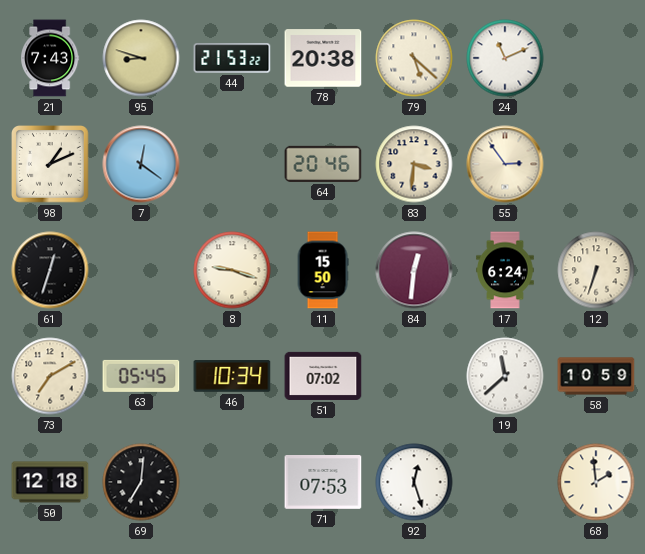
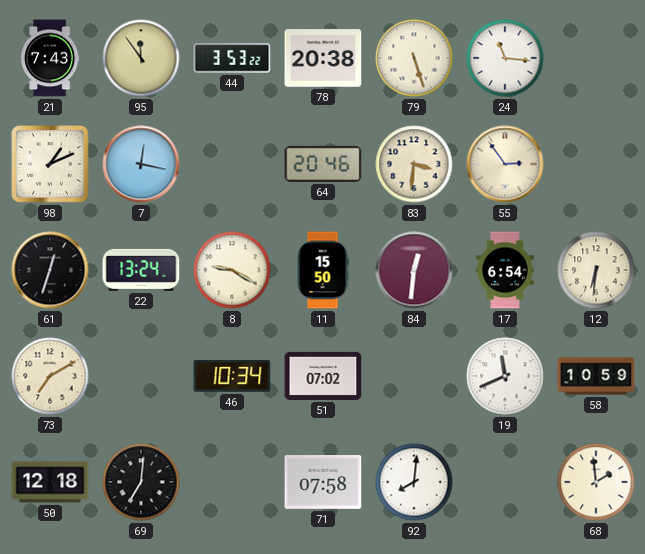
95: 8:48 -> 11:54 (141, 58)
44: 21:53 -> 3:53 (232, 58)
79: 5:22 -> 5:27 (414, 58)
24: 11:11 -> 11:16 (505, 58)
7: 12:21 -> 12:17 (141, 164)
22: none -> 13:24 (141, 270)
8: 9:18 -> 9:20 (232, 270)
17: 6:24 -> 6:54 (505, 270)
12: 6:33 -> 6:31 (596, 270)
63: 05:45 -> none (141, 376)
19: 11:38 -> 11:41 (505, 376)
71: 07:53 -> 07:58 (323, 483)
92: 12:27 -> 8:01 (414, 482)
